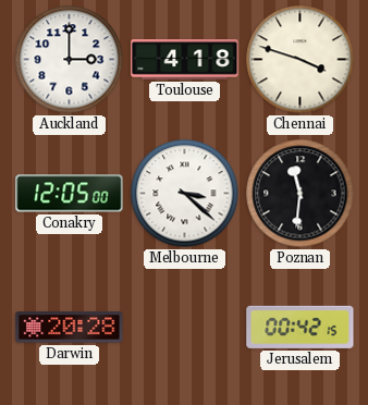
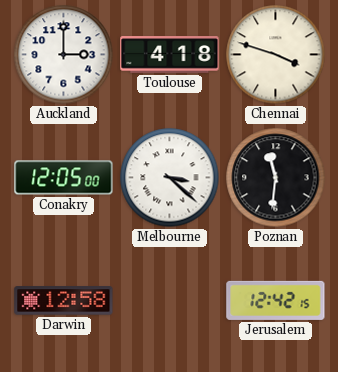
Darwin: 20:28 -> 12:58 (64, 301)
Jerusalem: 00:42 -> 12:42 (276, 300)
